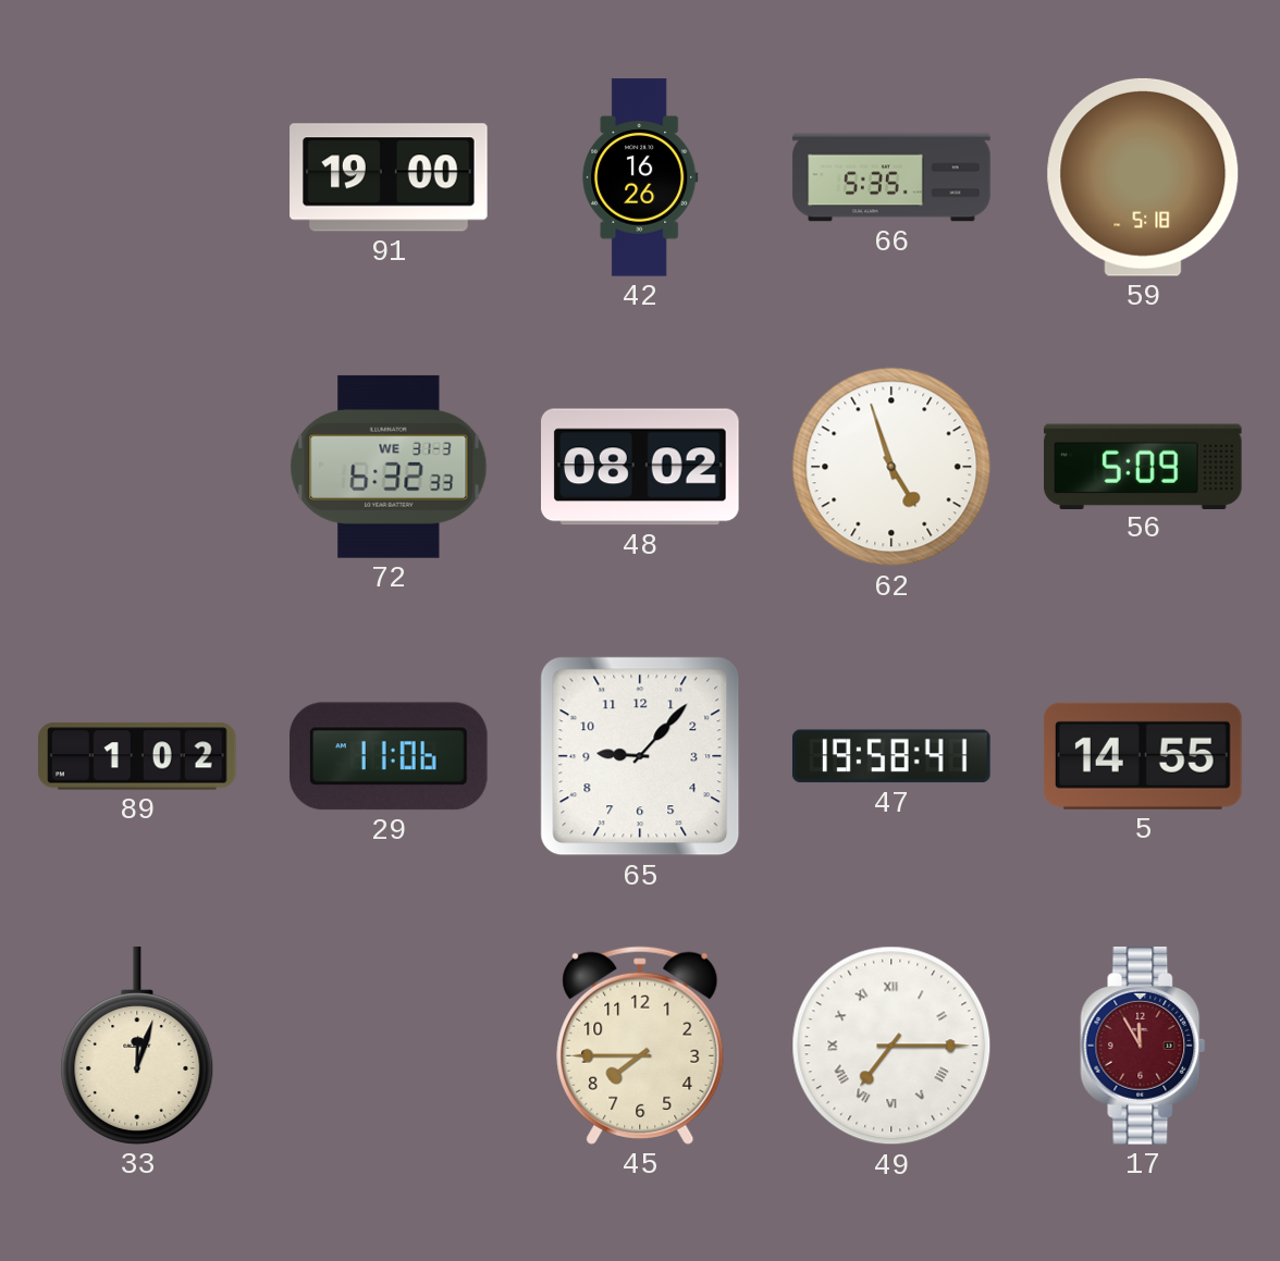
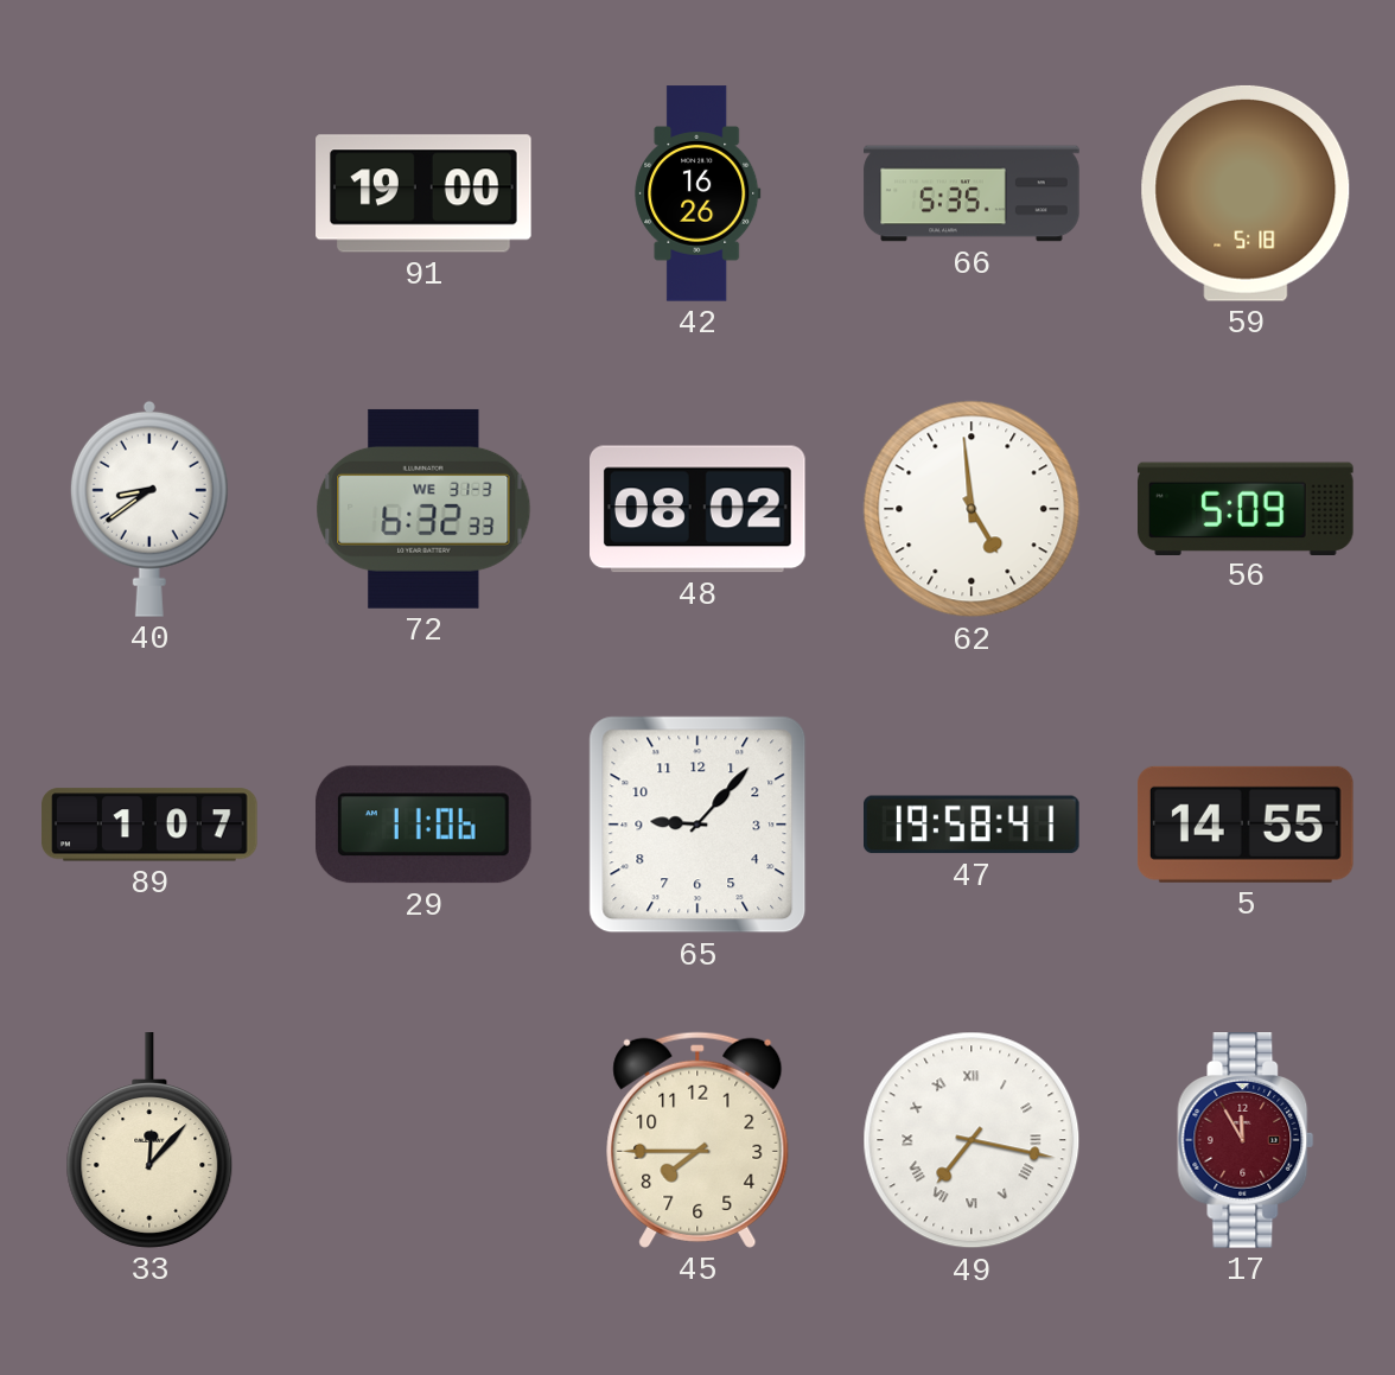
40: none -> 8:39 (149, 509)
62: 4:57 -> 4:59 (972, 509)
89: 1:02 -> 1:07 (149, 825)
33: 12:03 -> 12:07 (149, 1140)
49: 7:15 -> 7:17 (972, 1140)
